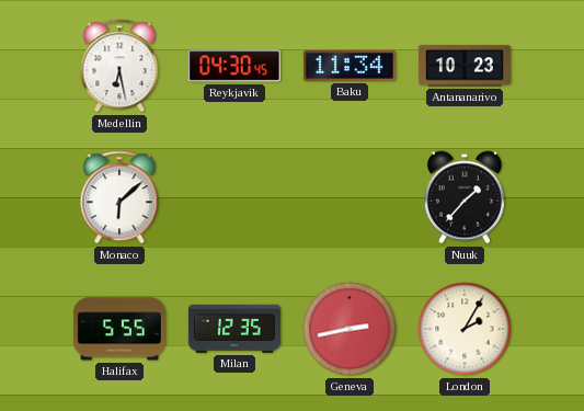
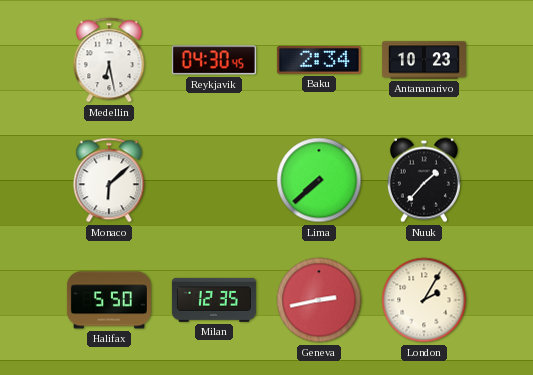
Baku: 11:34 -> 2:34 (319, 61)
Lima: none -> 7:38 (319, 180)
Halifax: 5:55 -> 5:50 (109, 300)
